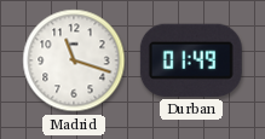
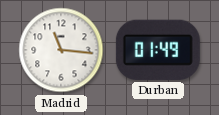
Madrid: 11:18 -> 11:16 (61, 50)
